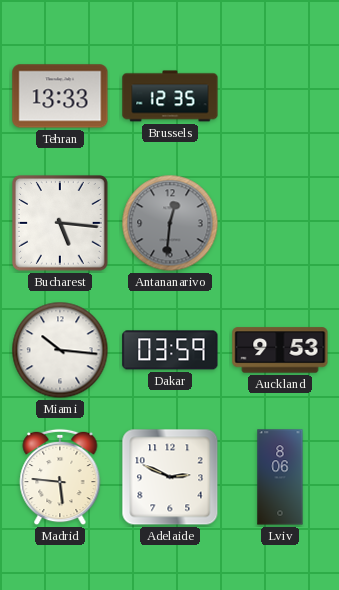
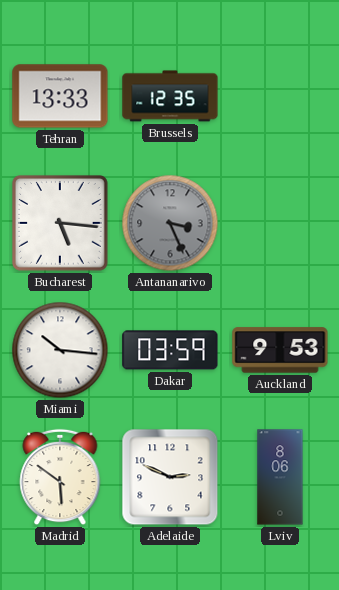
Antananarivo: 12:31 -> 3:26 (170, 223)
Madrid: 5:46 -> 5:51 (60, 477)
